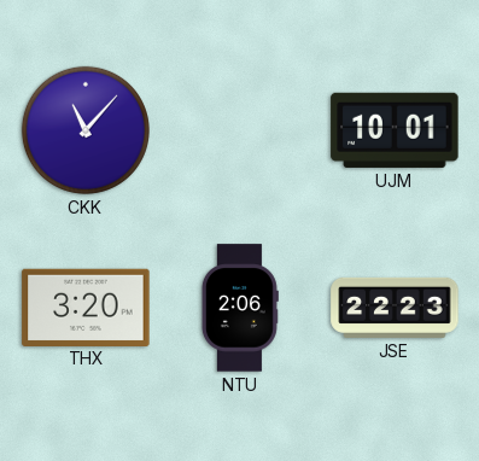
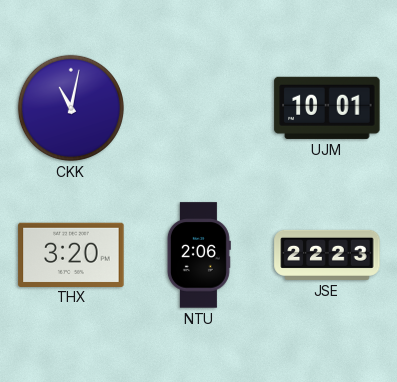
CKK: 11:07 -> 11:02 (71, 108)
